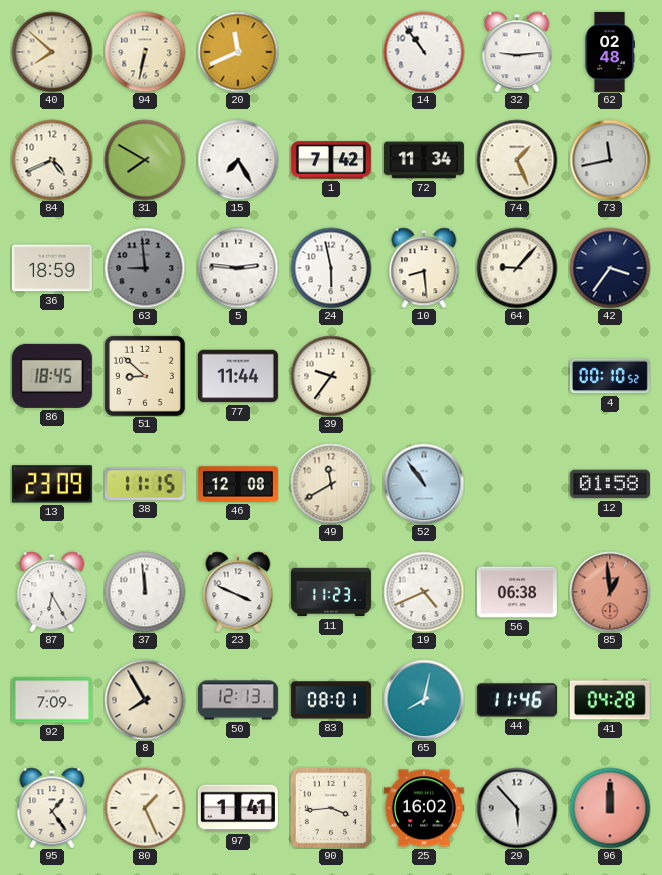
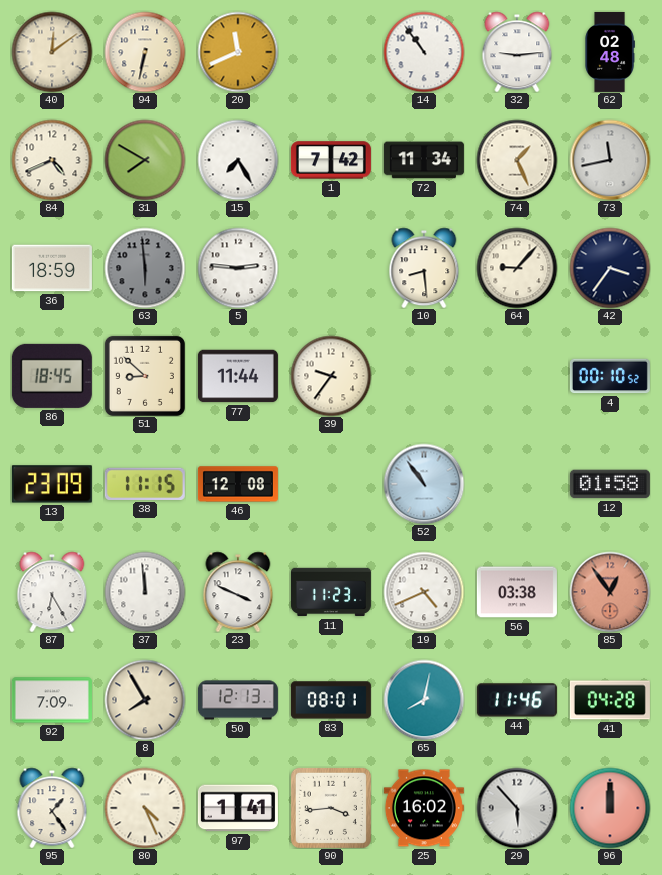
40: 7:52 -> 12:09 (52, 52)
63: 8:59 -> 5:59 (145, 268)
24: 5:58 -> none (331, 268)
49: 11:40 -> none (331, 484)
56: 06:38 -> 03:38 (517, 592)
85: 12:59 -> 12:54 (610, 592)
80: 1:26 -> 4:26 (145, 808)
